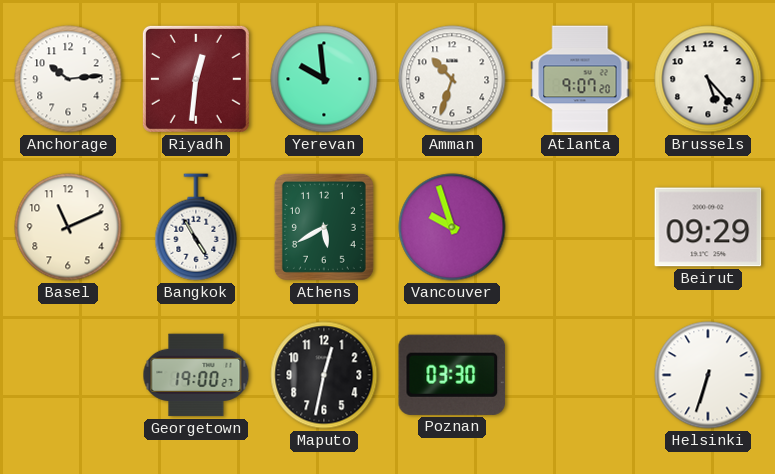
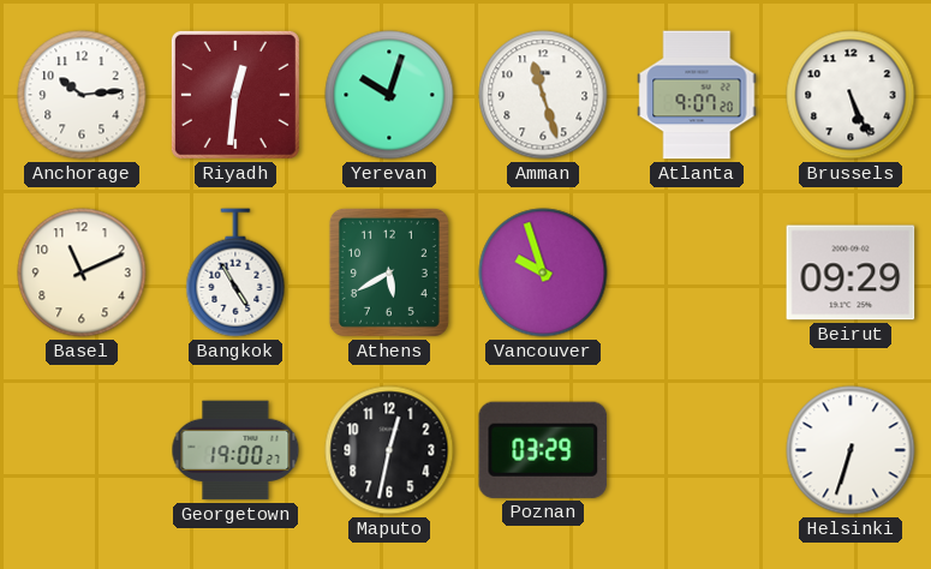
Yerevan: 9:59 -> 10:03 (389, 95)
Amman: 10:33 -> 11:27 (543, 95)
Brussels: 5:23 -> 5:26 (851, 95)
Poznan: 03:30 -> 03:29 (543, 450)
